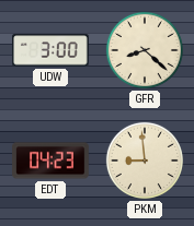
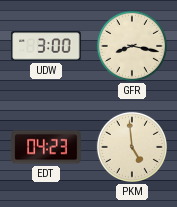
GFR: 8:22 -> 8:17 (132, 46)
PKM: 8:59 -> 4:59 (132, 147)
